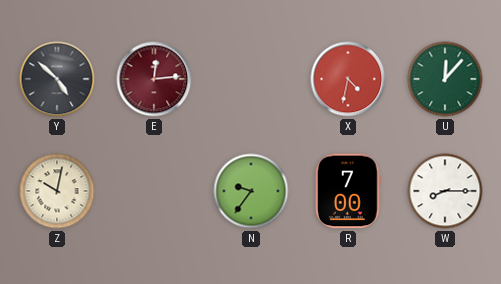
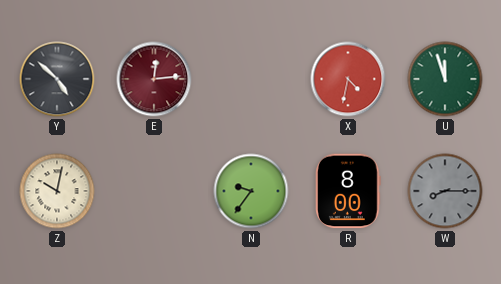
U: 12:07 -> 11:57 (445, 79)
R: 7:00 -> 8:00 (349, 191)
W dial: white -> grey (445, 191)
